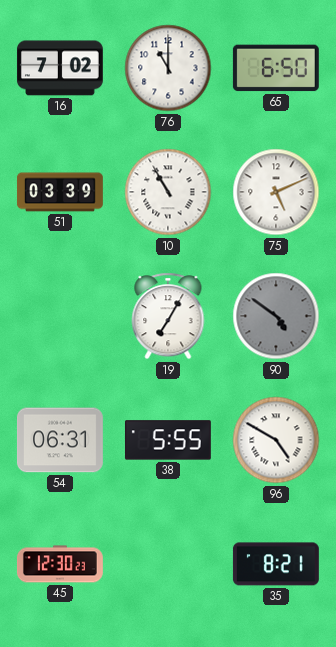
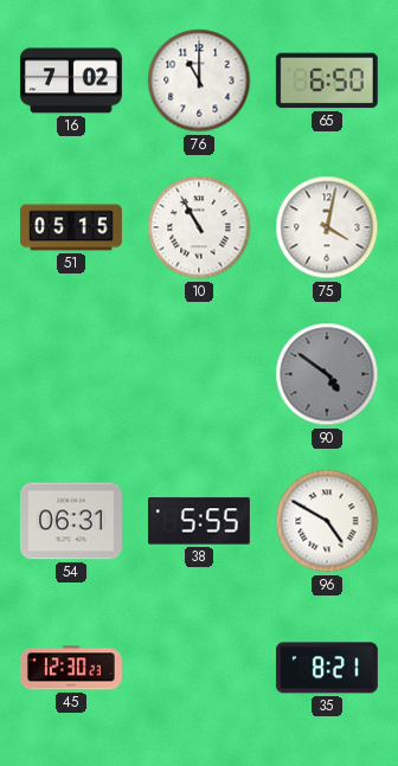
51: 03:39 -> 05:15 (71, 227)
75: 5:11 -> 4:02 (327, 227)
19: 7:05 -> none (168, 316)
